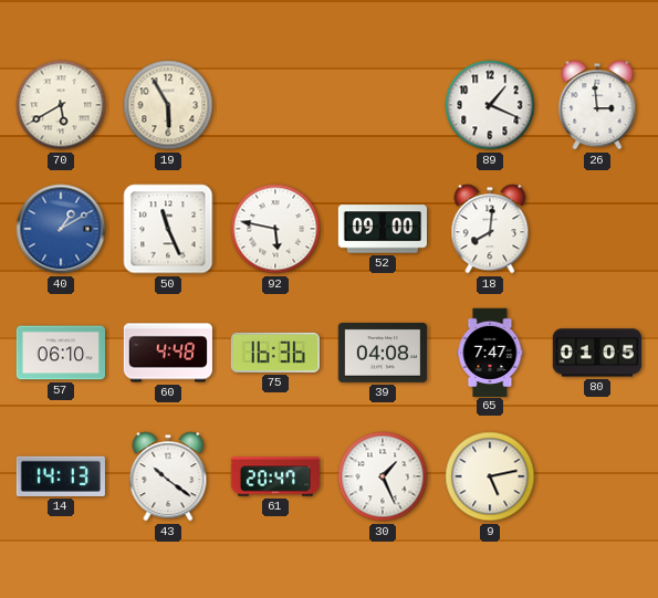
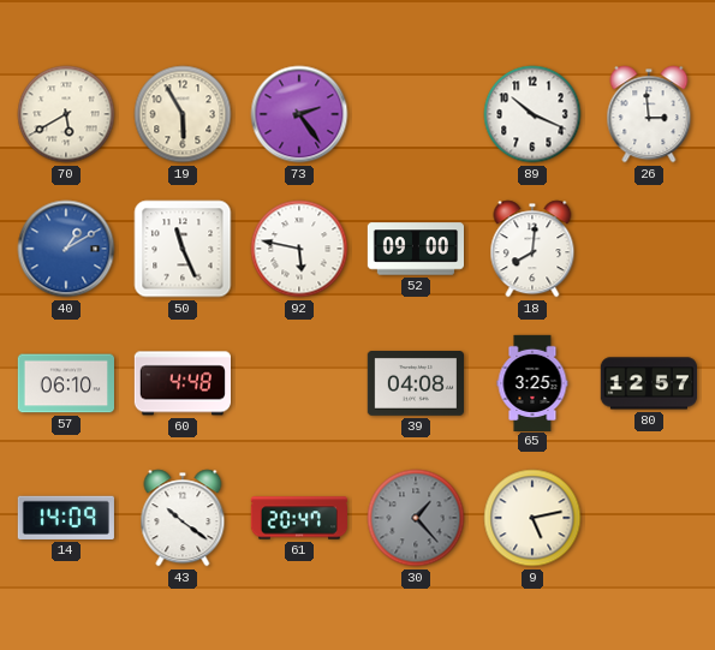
73: none -> 2:24 (299, 114)
89: 1:19 -> 10:19 (532, 114)
75: 16:36 -> none (275, 353)
65: 7:47 -> 3:25 (532, 382)
80: 01:05 -> 12:57 (648, 383)
14: 14:13 -> 14:09 (66, 518)
30: 1:26 -> 1:23 (416, 518)
30 dial: white -> grey (416, 518)
